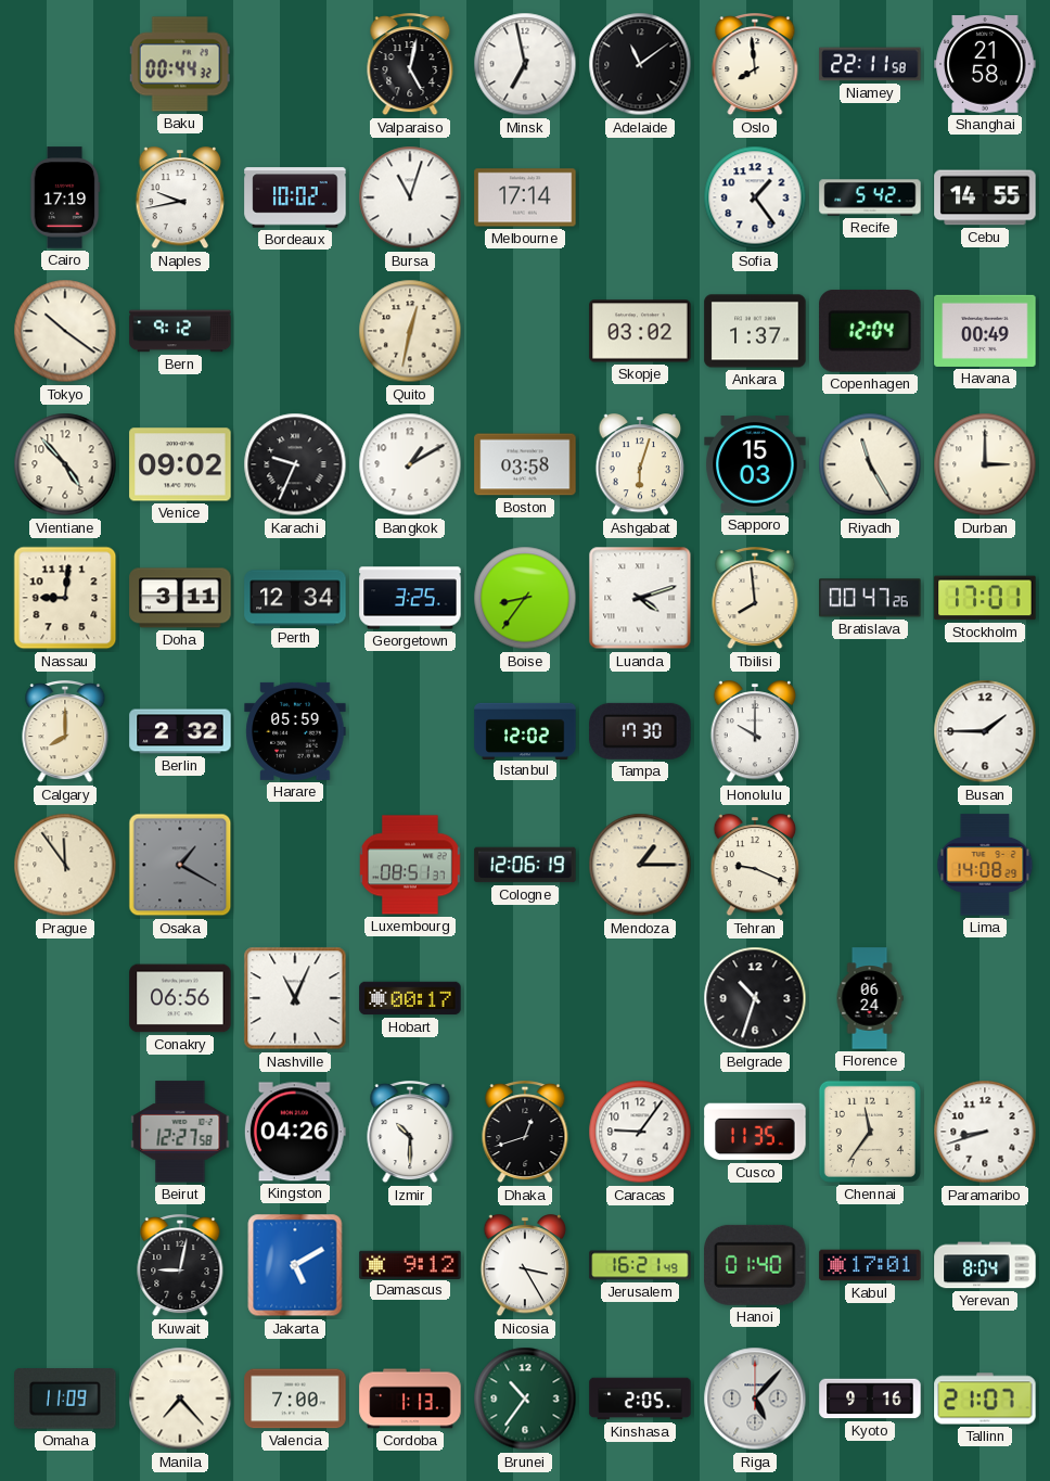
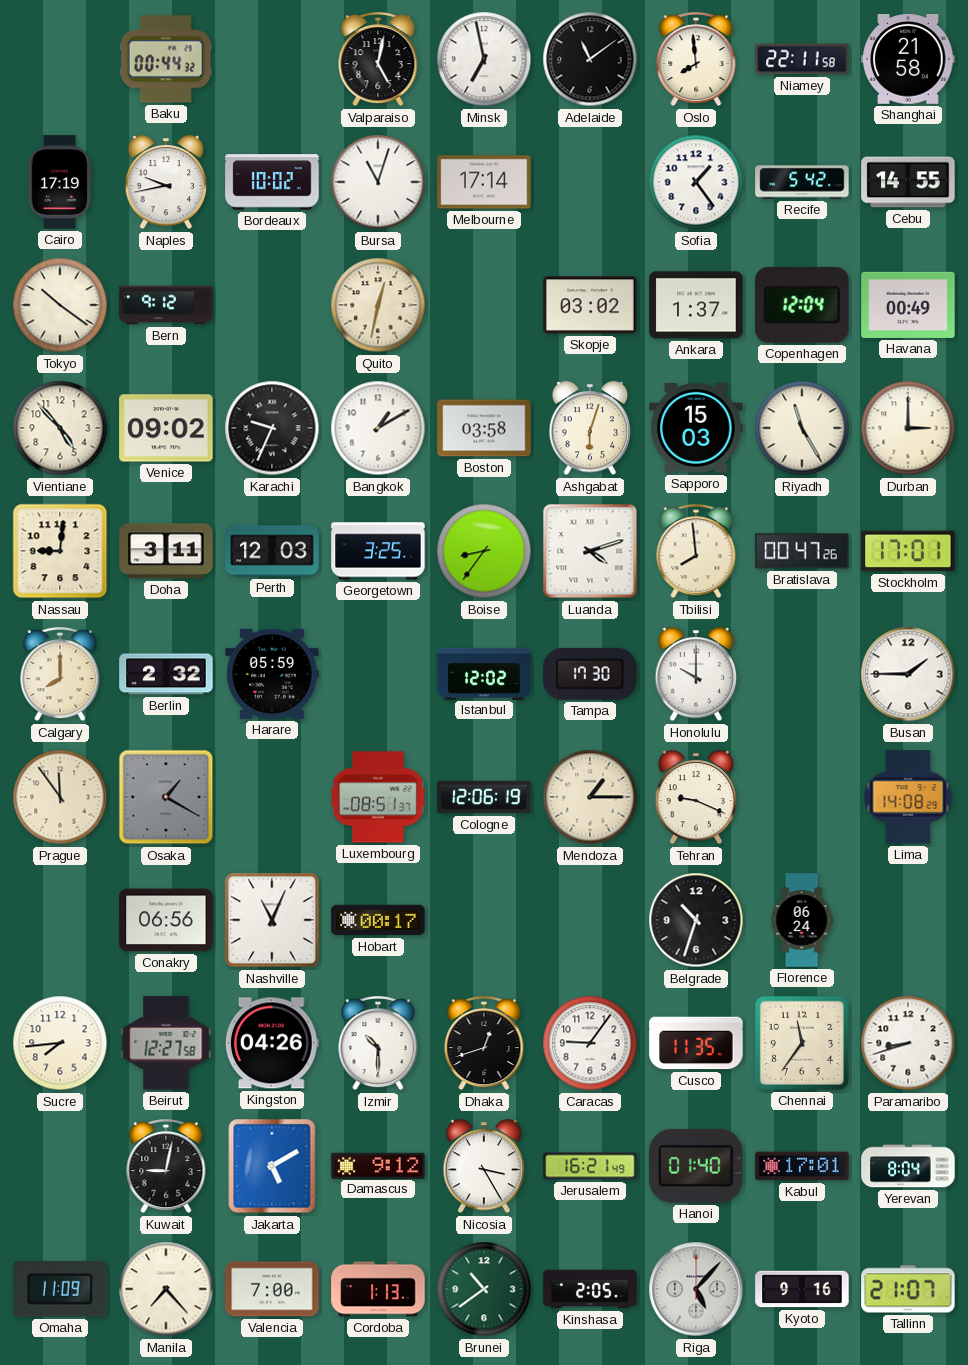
Perth: 12:34 -> 12:03 (272, 551)
Sucre: none -> 7:44 (60, 1043)
Brunei: 10:36 -> 10:39 (484, 1289)
